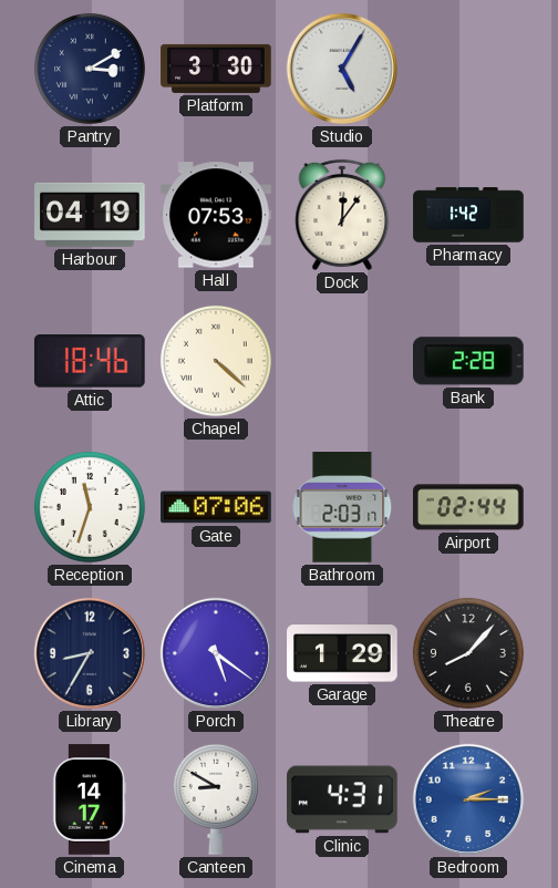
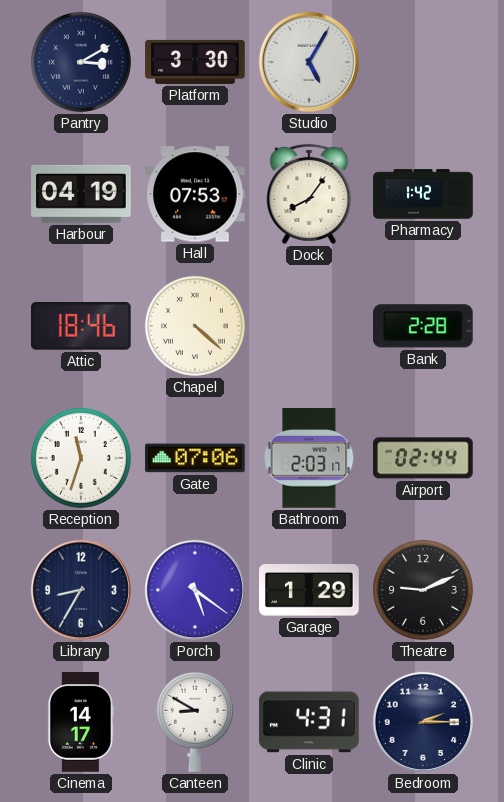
Dock: 12:06 -> 8:06 (309, 194)
Theatre: 8:07 -> 9:11 (423, 590)
Bedroom dial: blue -> navy (423, 722)
